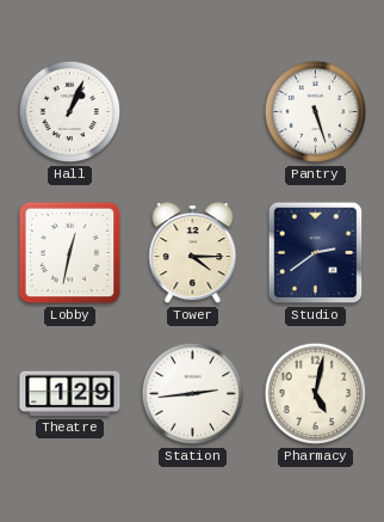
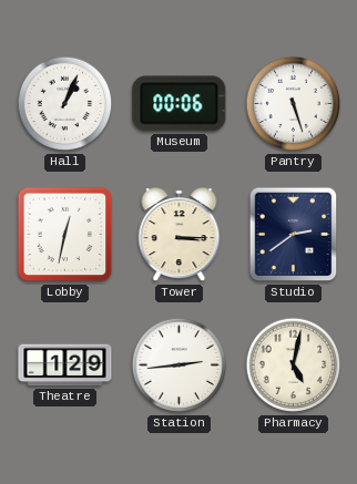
Museum: none -> 00:06 (180, 104)
Tower: 4:15 -> 3:15 (180, 235)
